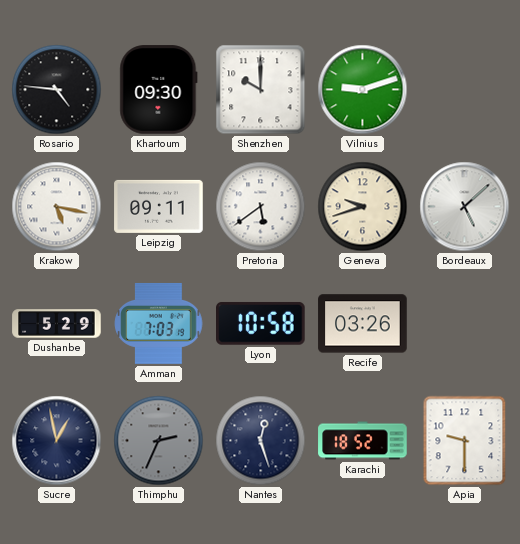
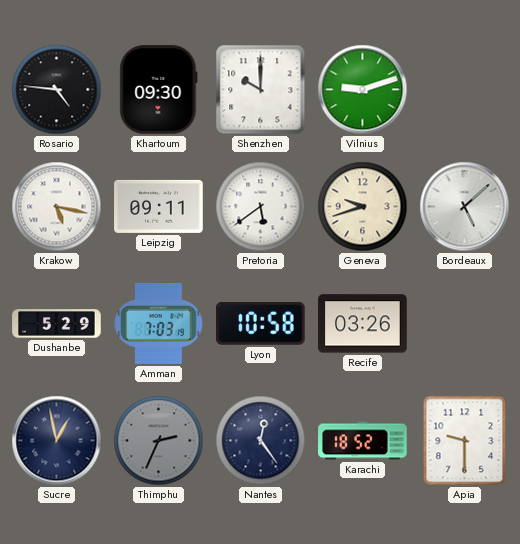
Nantes: 12:27 -> 12:24 (261, 441)
